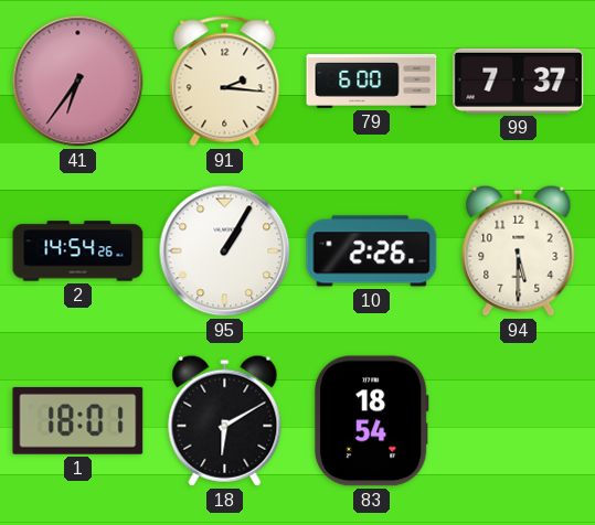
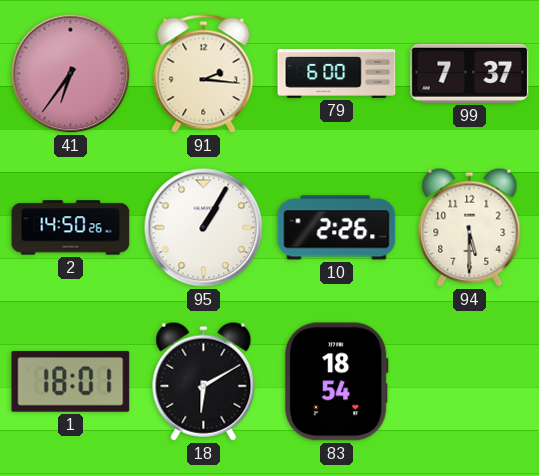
2: 14:54 -> 14:50 (71, 228)
